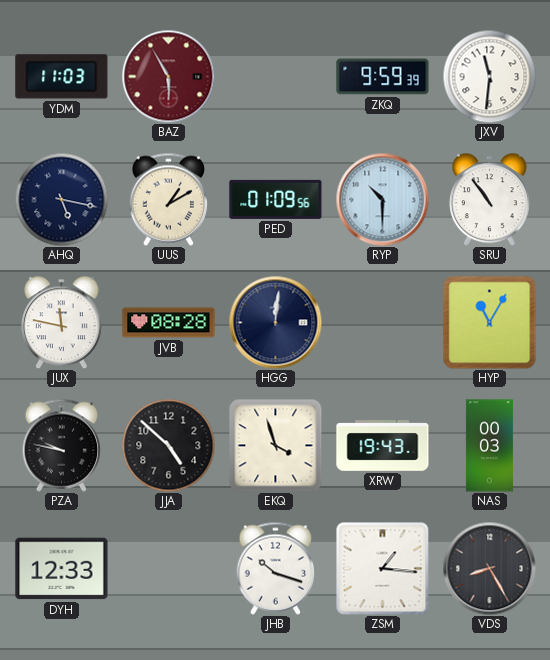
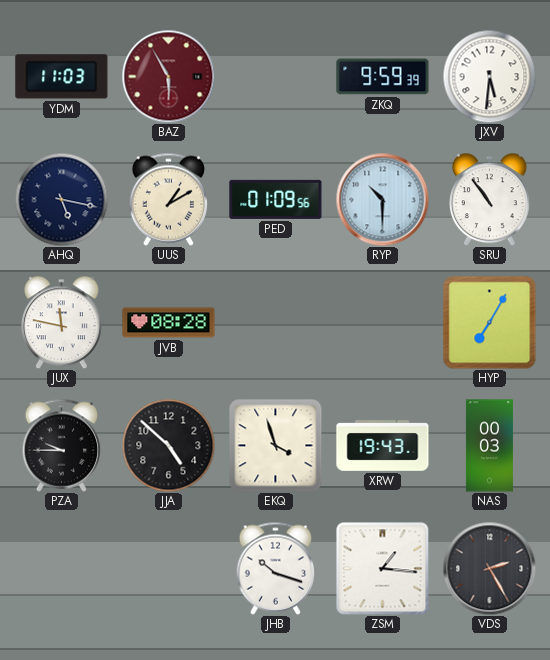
JXV: 11:31 -> 5:31 (489, 76)
HGG: 12:01 -> none (275, 322)
HYP: 11:05 -> 7:05 (490, 323)
PZA: 9:47 -> 9:45 (62, 445)
DYH: 12:33 -> none (62, 569)
VDS: 8:25 -> 2:25 (489, 568)
